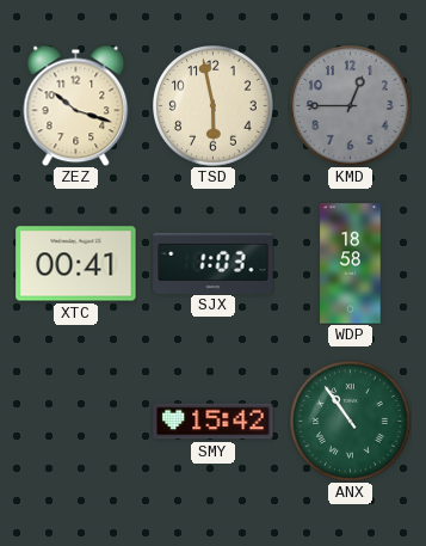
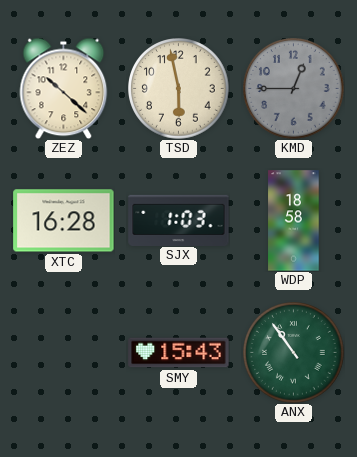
ZEZ: 10:18 -> 10:22 (64, 88)
XTC: 00:41 -> 16:28 (64, 221)
SMY: 15:42 -> 15:43 (179, 353)
